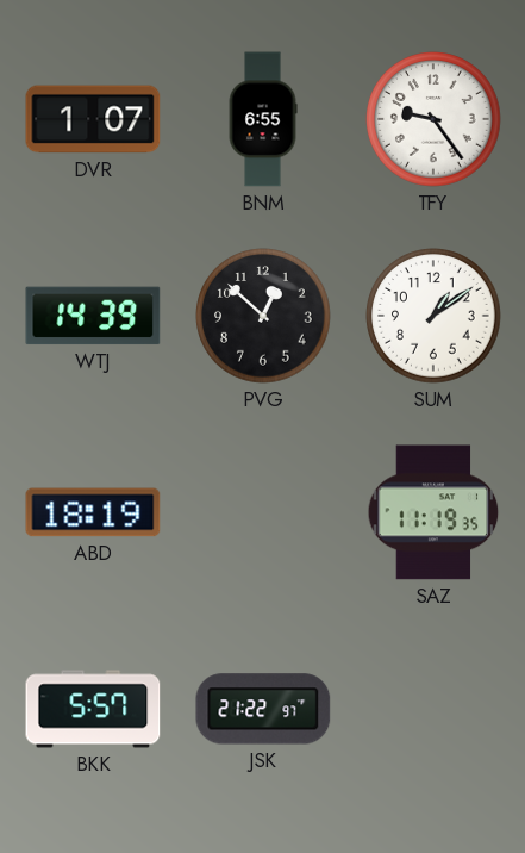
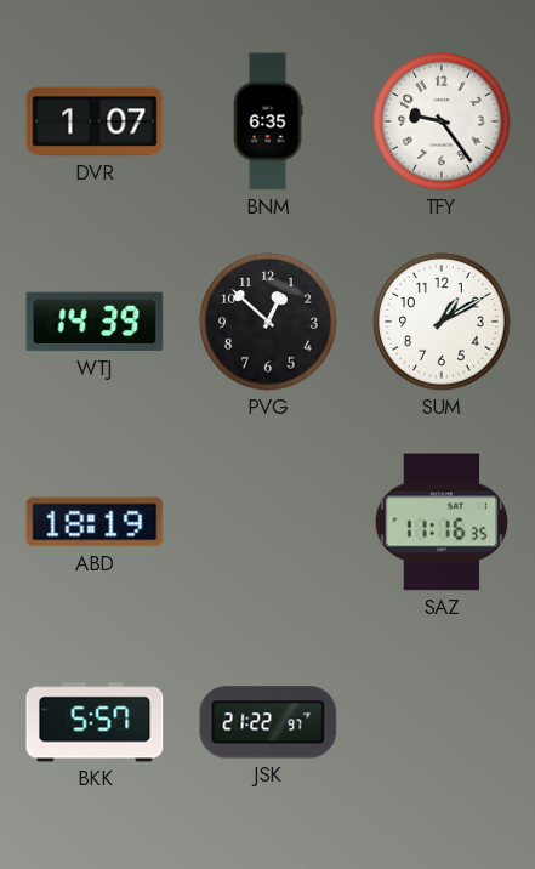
BNM: 6:55 -> 6:35 (268, 121)
SUM: 1:09 -> 1:10 (442, 322)
SAZ: 11:19 -> 11:16 (442, 522)
